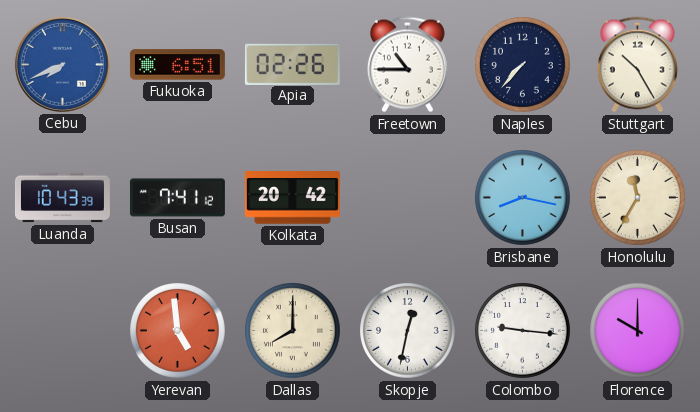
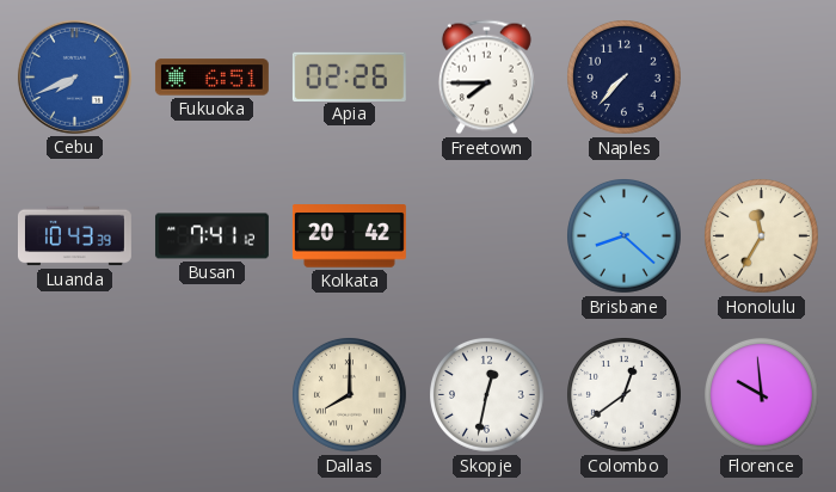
Freetown: 10:45 -> 7:45 (486, 78)
Stuttgart: 10:25 -> none (637, 65)
Brisbane: 8:17 -> 8:22 (625, 236)
Yerevan: 4:59 -> none (178, 331)
Colombo: 9:16 -> 12:39 (625, 395)
Florence: 10:00 -> 9:59 (762, 395)
